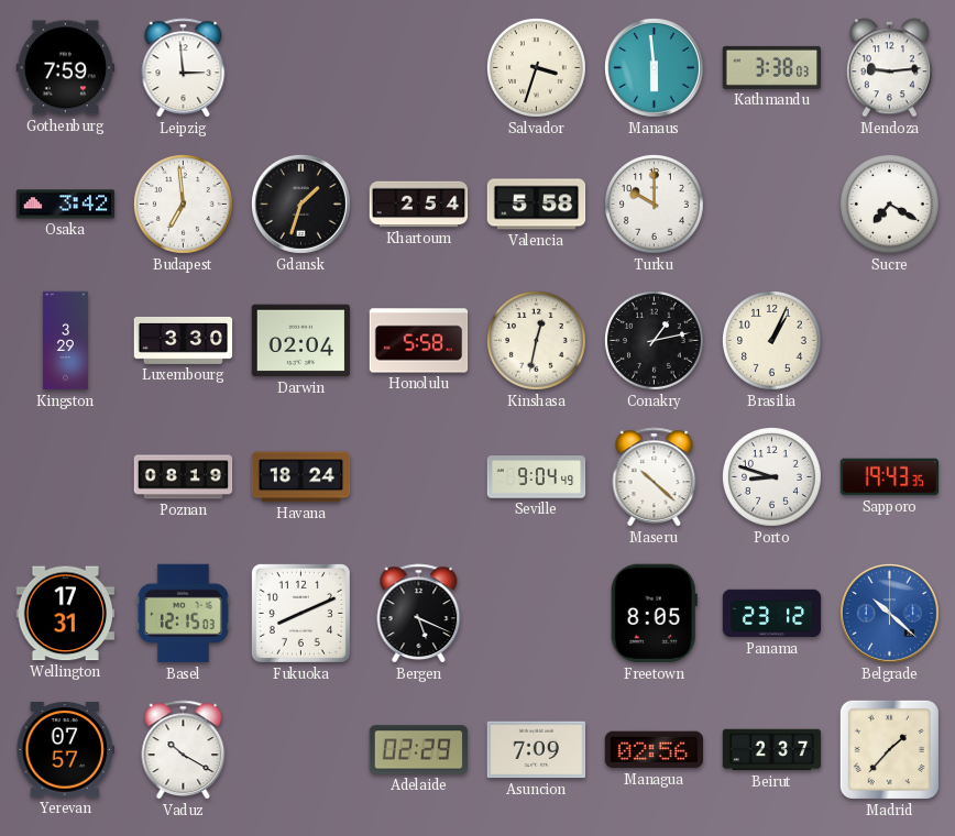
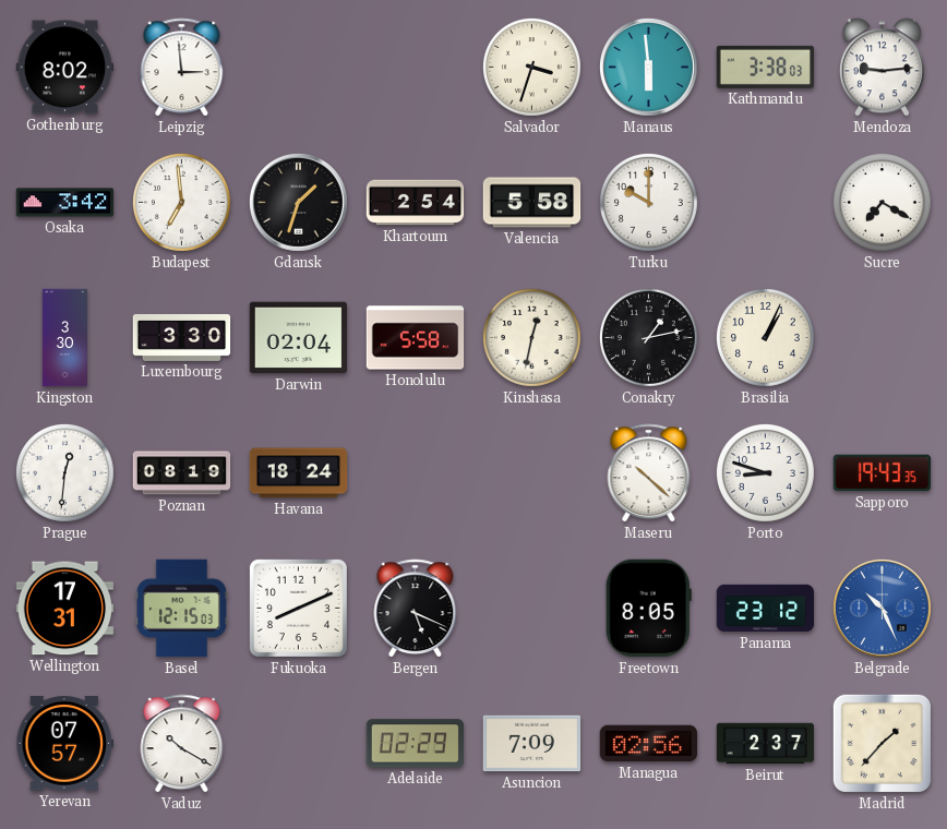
Gothenburg: 7:59 -> 8:02 (65, 68)
Kingston: 3:29 -> 3:30 (64, 338)
Prague: none -> 12:31 (65, 473)
Seville: 9:04 -> none (537, 477)
Belgrade: 10:22 -> 10:26 (882, 608)
